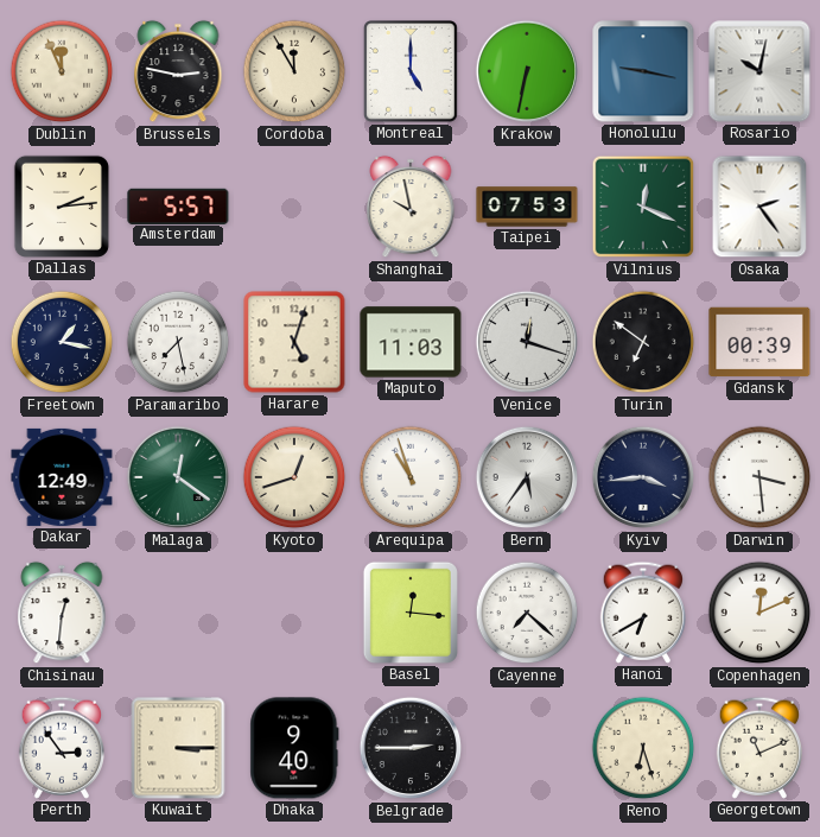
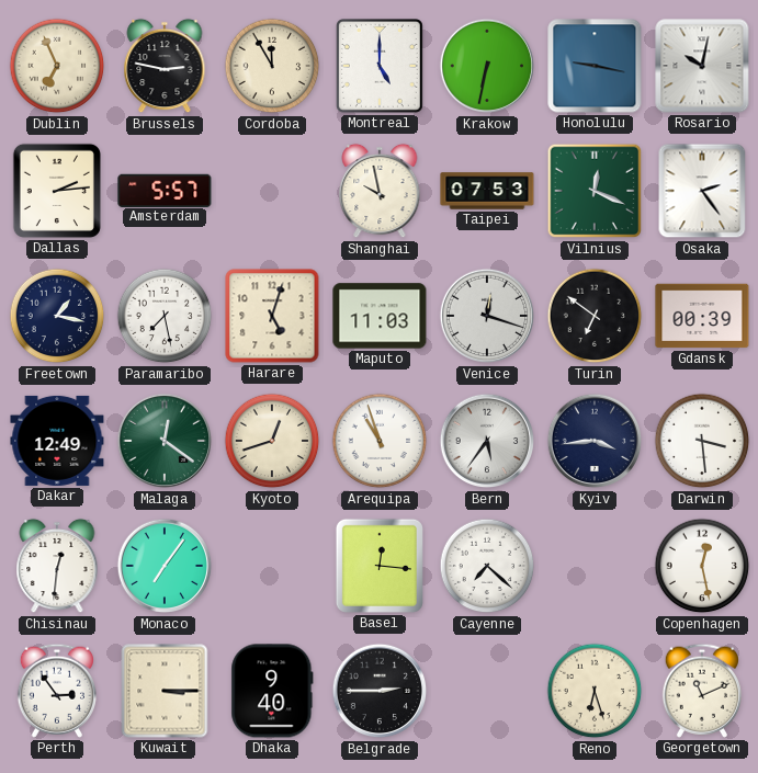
Dublin: 11:56 -> 6:56 (57, 66)
Monaco: none -> 7:06 (165, 566)
Hanoi: 6:40 -> none (642, 613)
Copenhagen: 12:11 -> 12:28 (702, 566)
